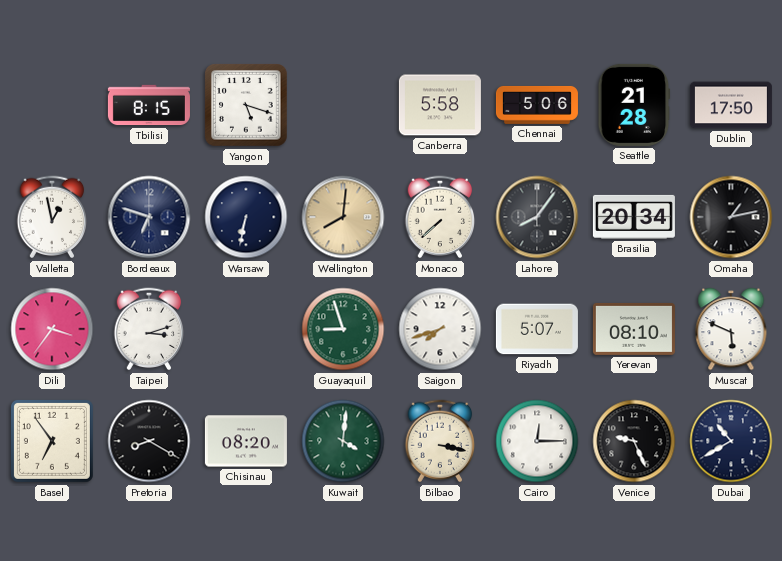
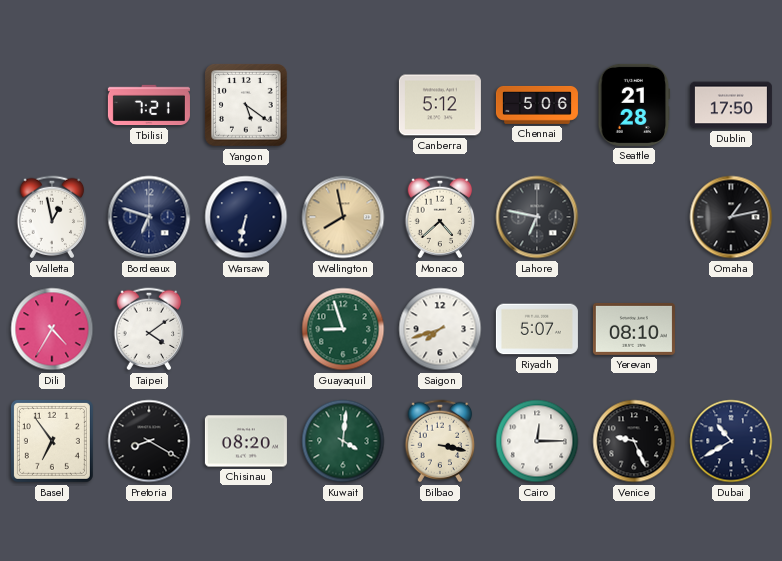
Tbilisi: 8:15 -> 7:21 (149, 105)
Yangon: 5:18 -> 5:21 (246, 105)
Canberra: 5:58 -> 5:12 (440, 105)
Wellington: 8:01 -> 7:58 (343, 217)
Monaco: 7:38 -> 4:38 (440, 217)
Lahore: 8:06 -> 6:47 (537, 217)
Brasilia: 20:34 -> none (634, 217)
Dili: 3:36 -> 4:35 (52, 329)
Taipei: 3:12 -> 4:09 (149, 329)
Muscat: 5:49 -> none (731, 330)
